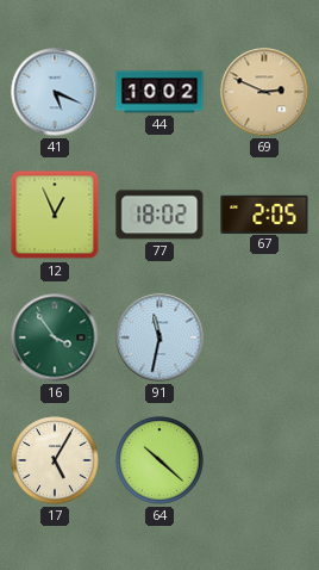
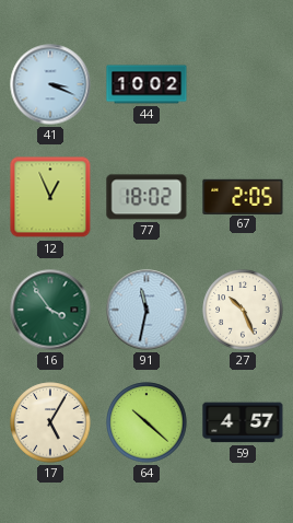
41: 5:19 -> 3:19 (50, 84)
69: 2:49 -> none (264, 92)
27: none -> 10:26 (243, 310)
59: none -> 4:57 (243, 422)
